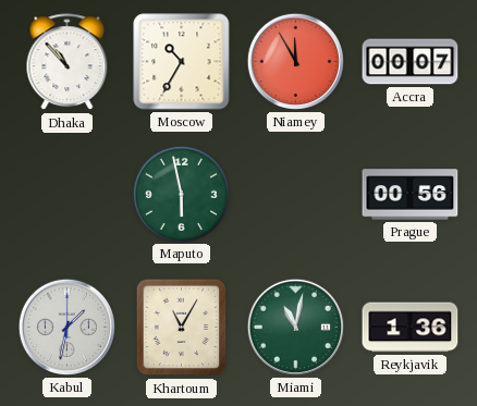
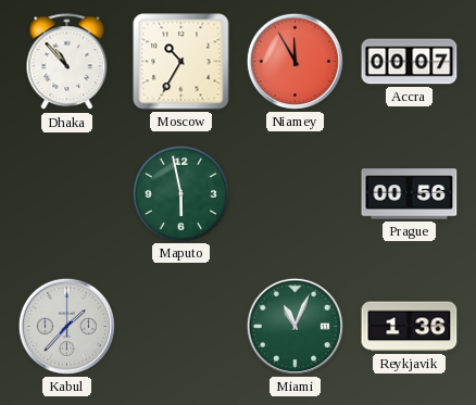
Kabul: 1:32 -> 1:37 (66, 326)
Khartoum: 11:05 -> none (182, 328)
Miami: 11:02 -> 11:04 (295, 326)
